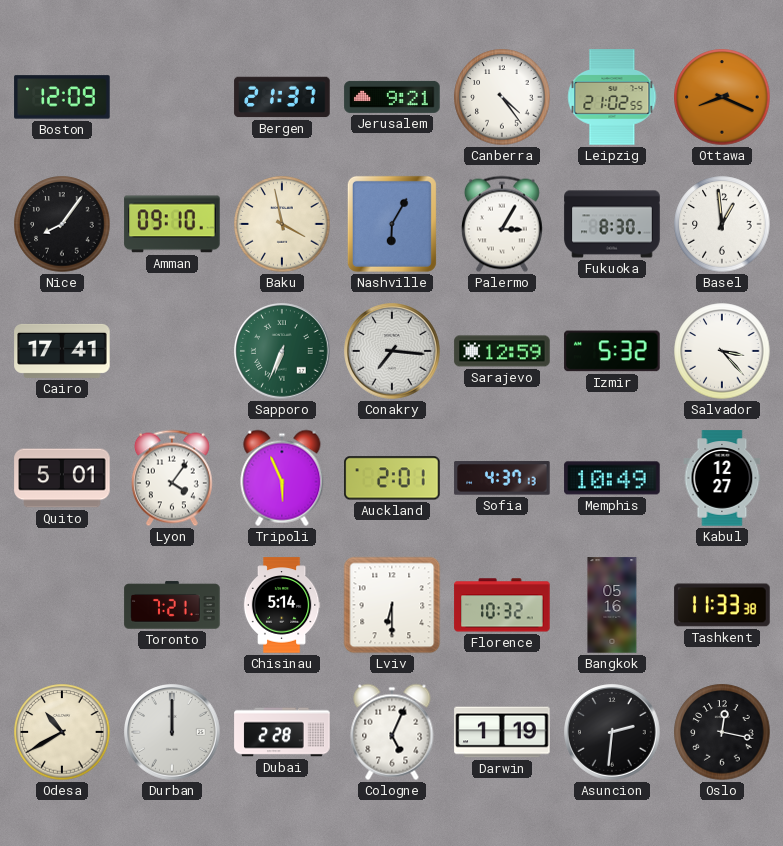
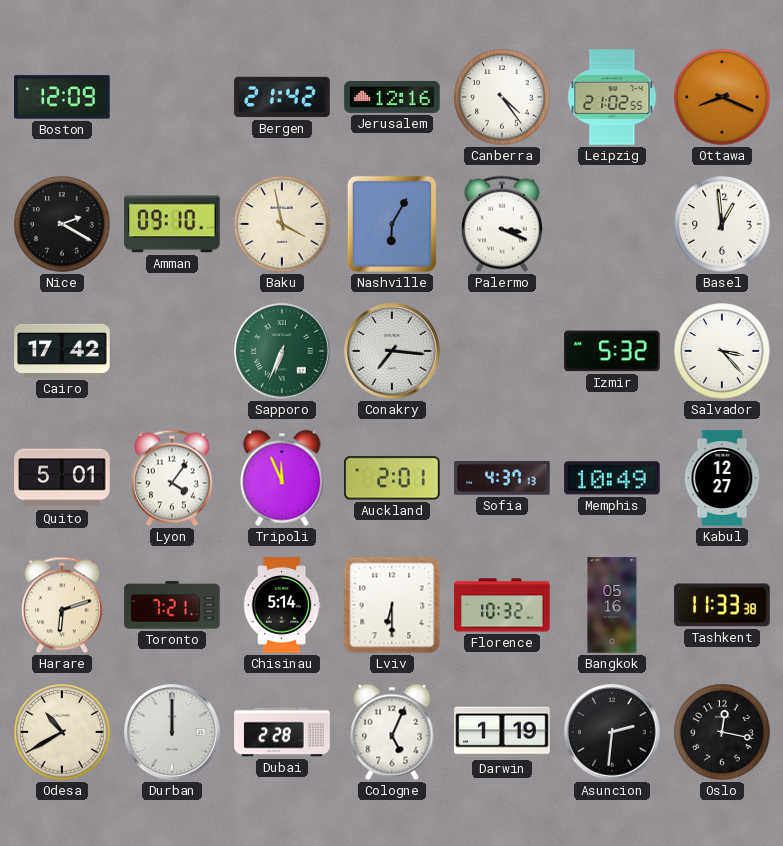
Bergen: 21:37 -> 21:42 (282, 97)
Jerusalem: 9:21 -> 12:16 (392, 97)
Nice: 8:06 -> 2:20 (62, 224)
Palermo: 3:05 -> 3:19 (502, 224)
Fukuoka: 8:30 -> none (612, 224)
Cairo: 17:41 -> 17:42 (62, 351)
Sarajevo: 12:59 -> none (502, 351)
Tripoli: 5:56 -> 11:56 (282, 478)
Harare: none -> 6:12 (62, 605)
